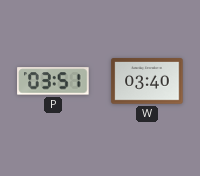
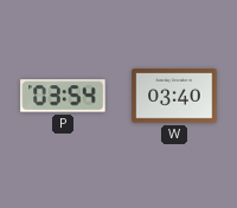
P: 03:51 -> 03:54 (63, 96)
